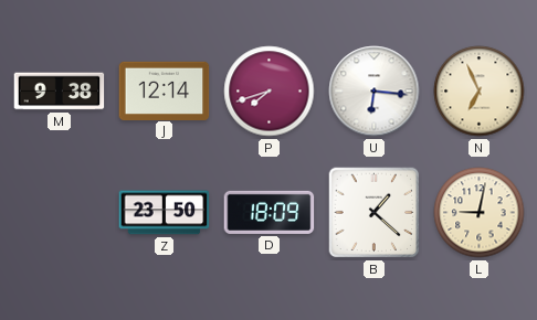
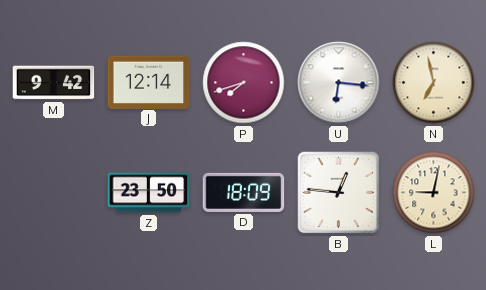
M: 9:38 -> 9:42 (54, 83)
N: 6:56 -> 6:58 (434, 83)
B: 1:22 -> 12:46 (339, 193)
